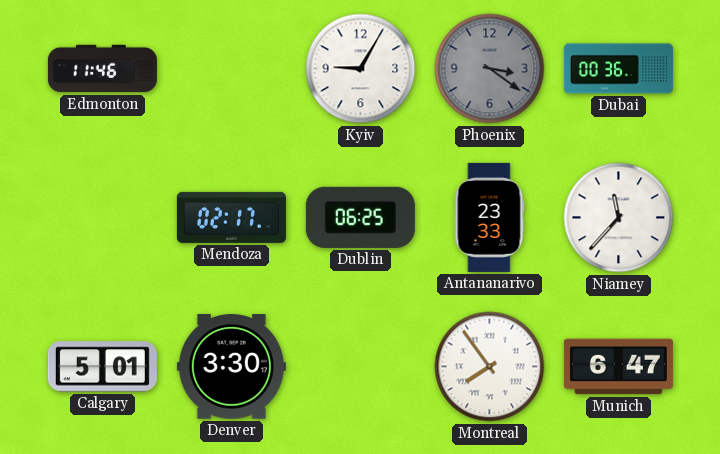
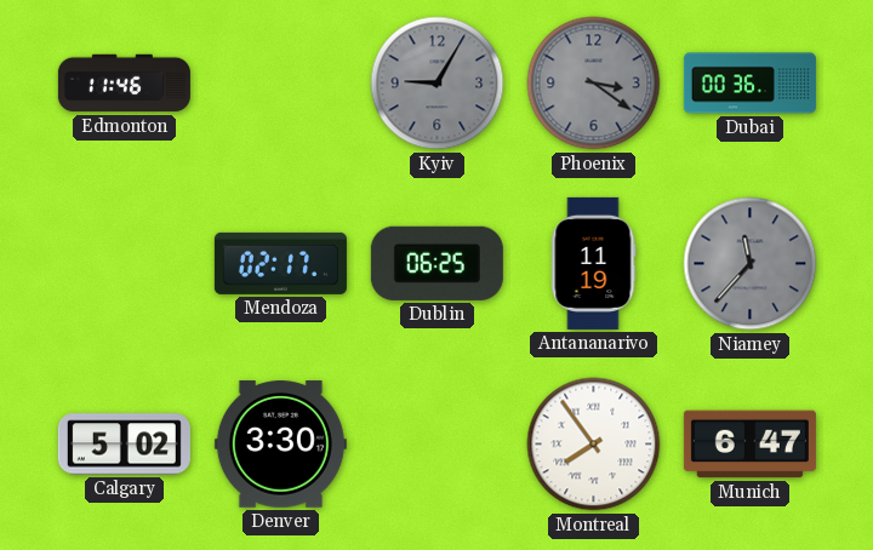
Kyiv dial: white -> grey (438, 84)
Antananarivo: 23:33 -> 11:19 (593, 263)
Niamey dial: white -> grey (751, 264)
Calgary: 5:01 -> 5:02 (124, 445)
